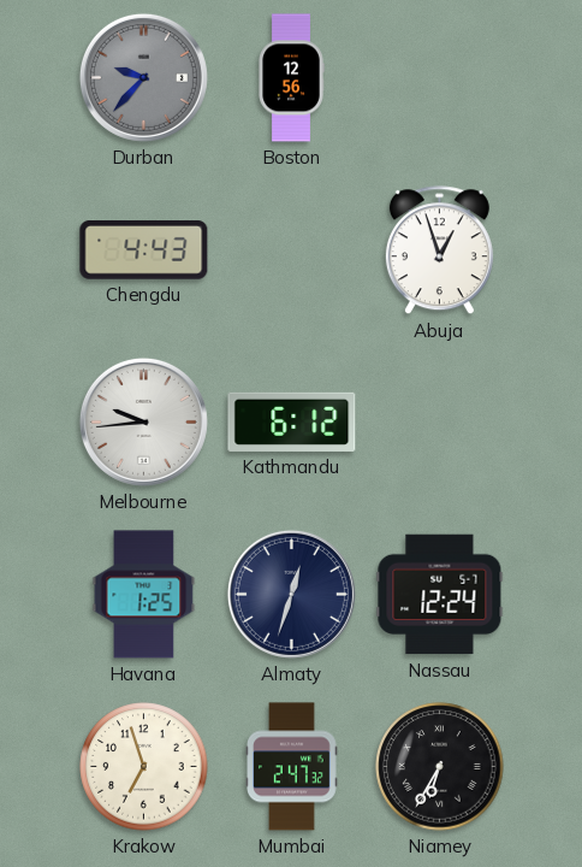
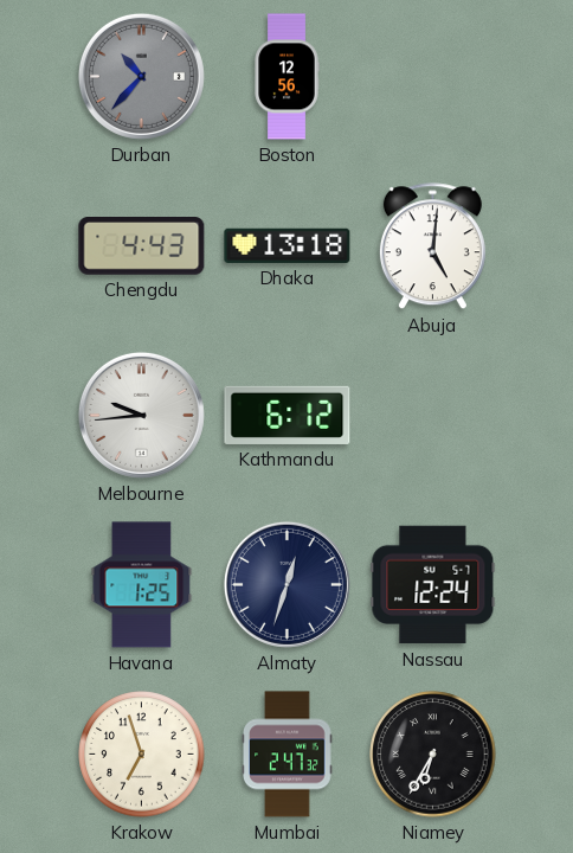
Durban: 9:37 -> 10:37 (141, 76)
Dhaka: none -> 13:18 (288, 245)
Abuja: 12:57 -> 5:01 (432, 246)
